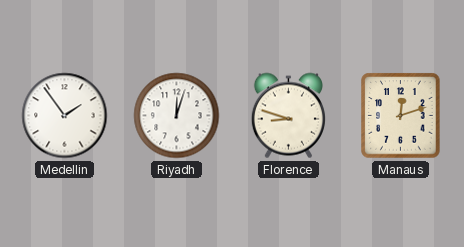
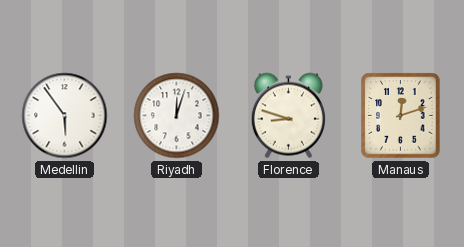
Medellin: 1:54 -> 5:54 (65, 116)
